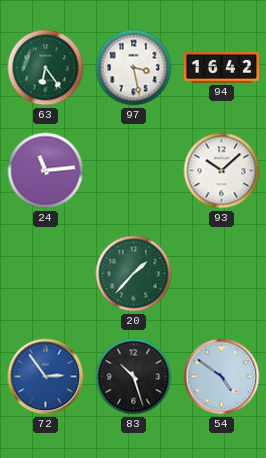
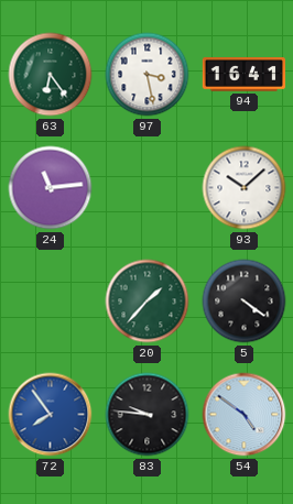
94: 16:42 -> 16:41 (243, 75)
5: none -> 4:21 (245, 302)
72: 2:54 -> 7:54 (51, 415)
83: 10:27 -> 9:46 (148, 415)
